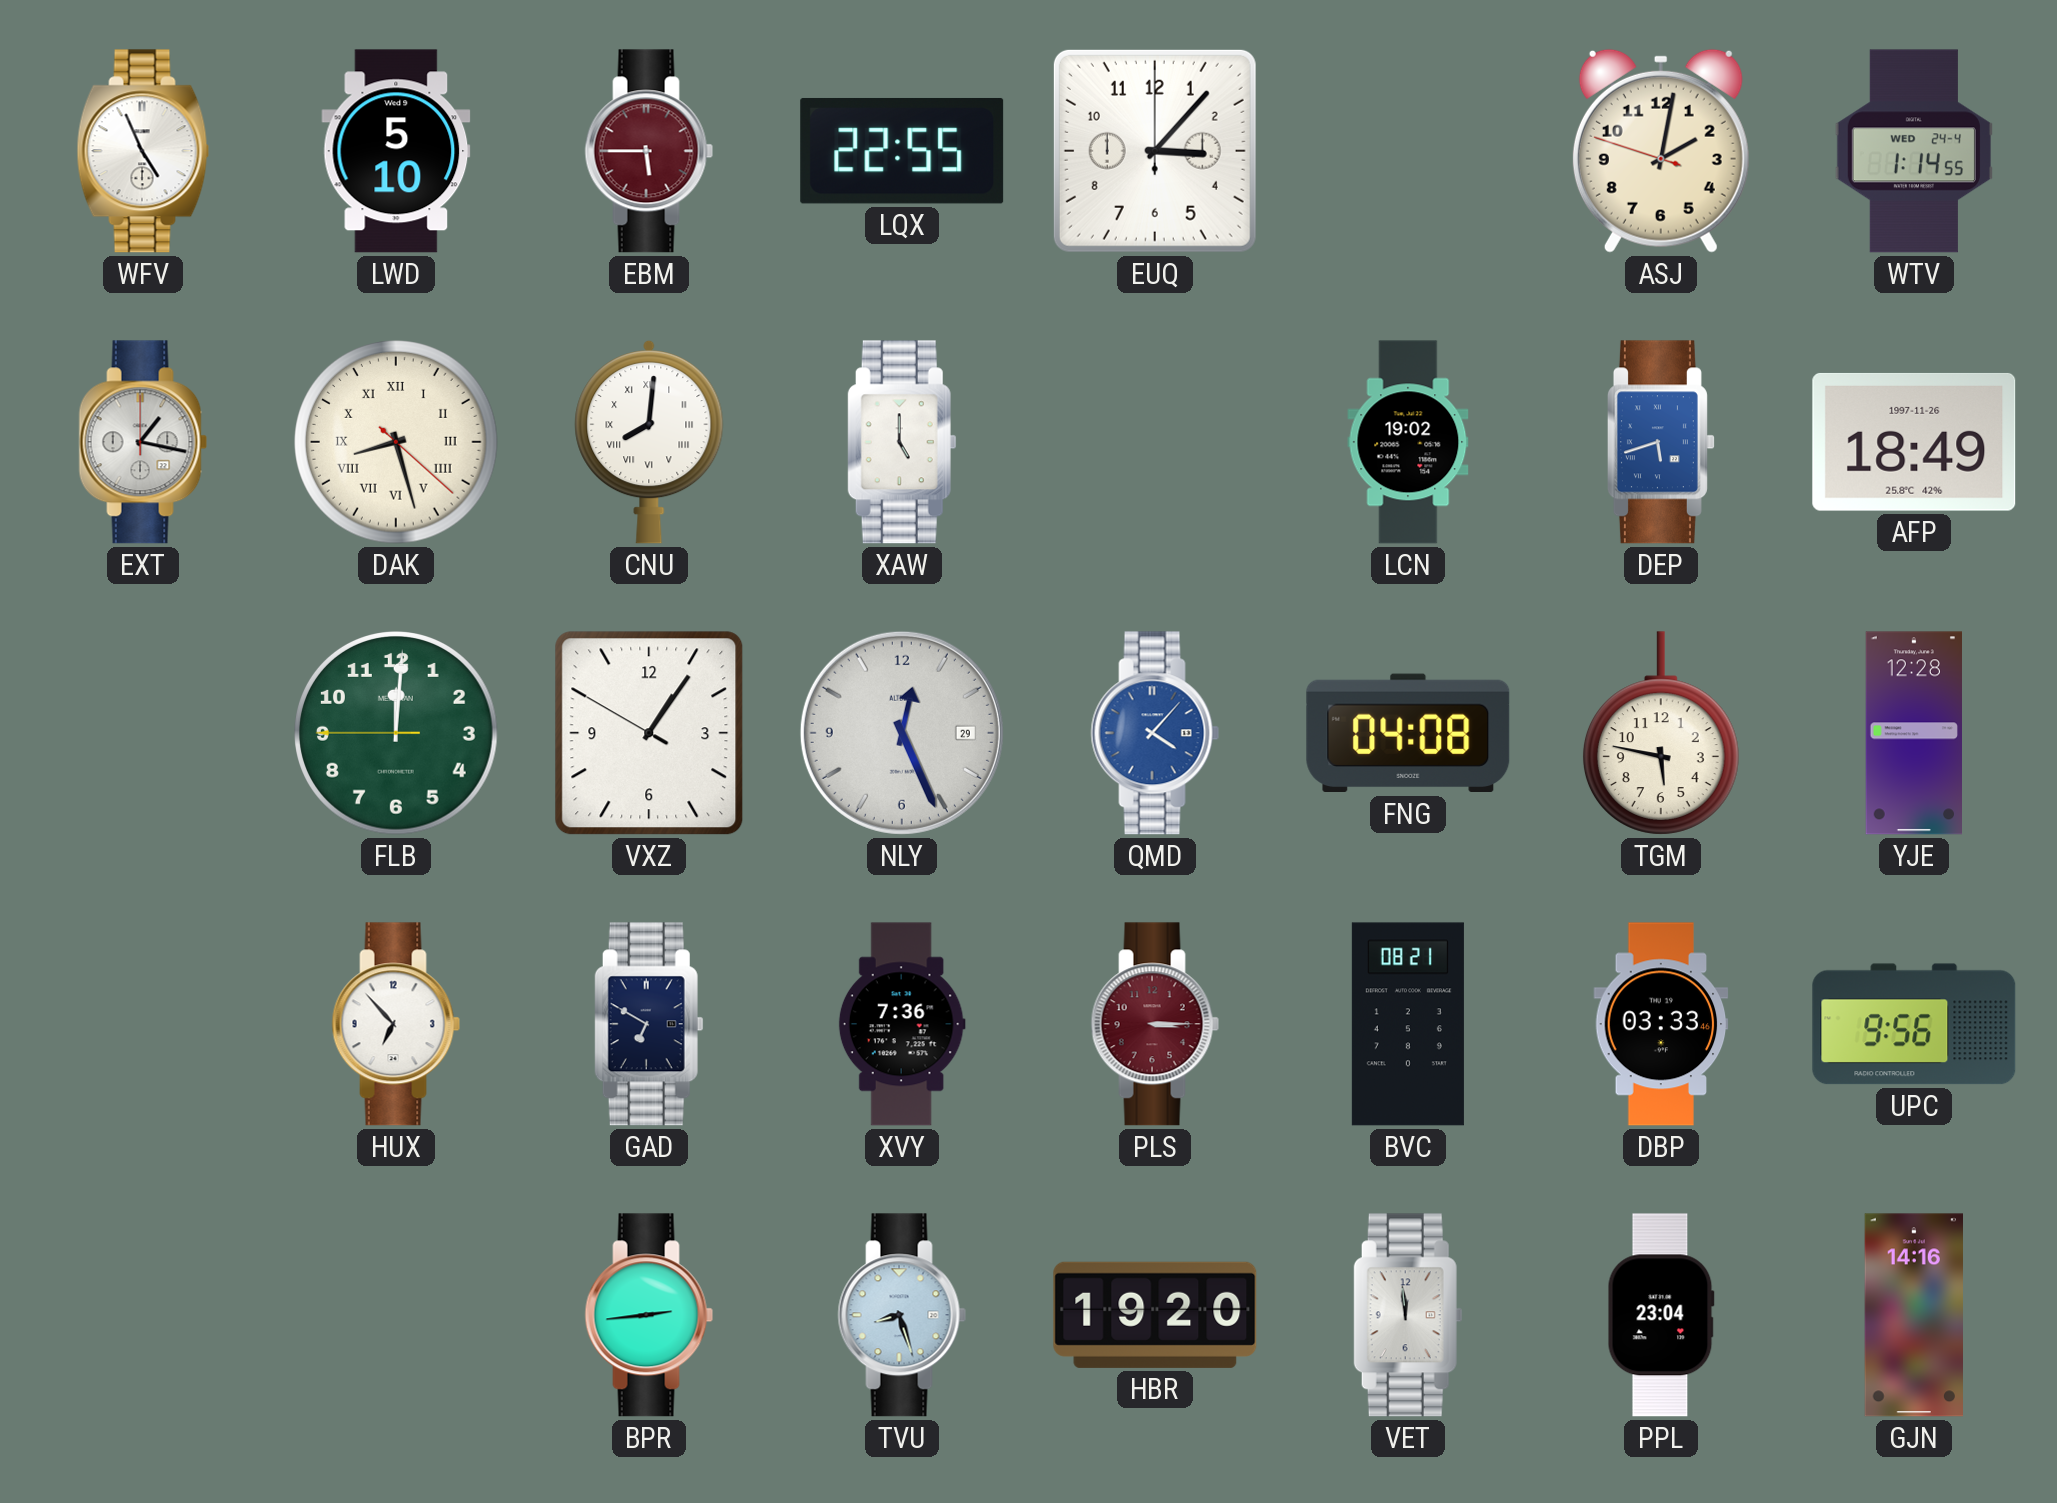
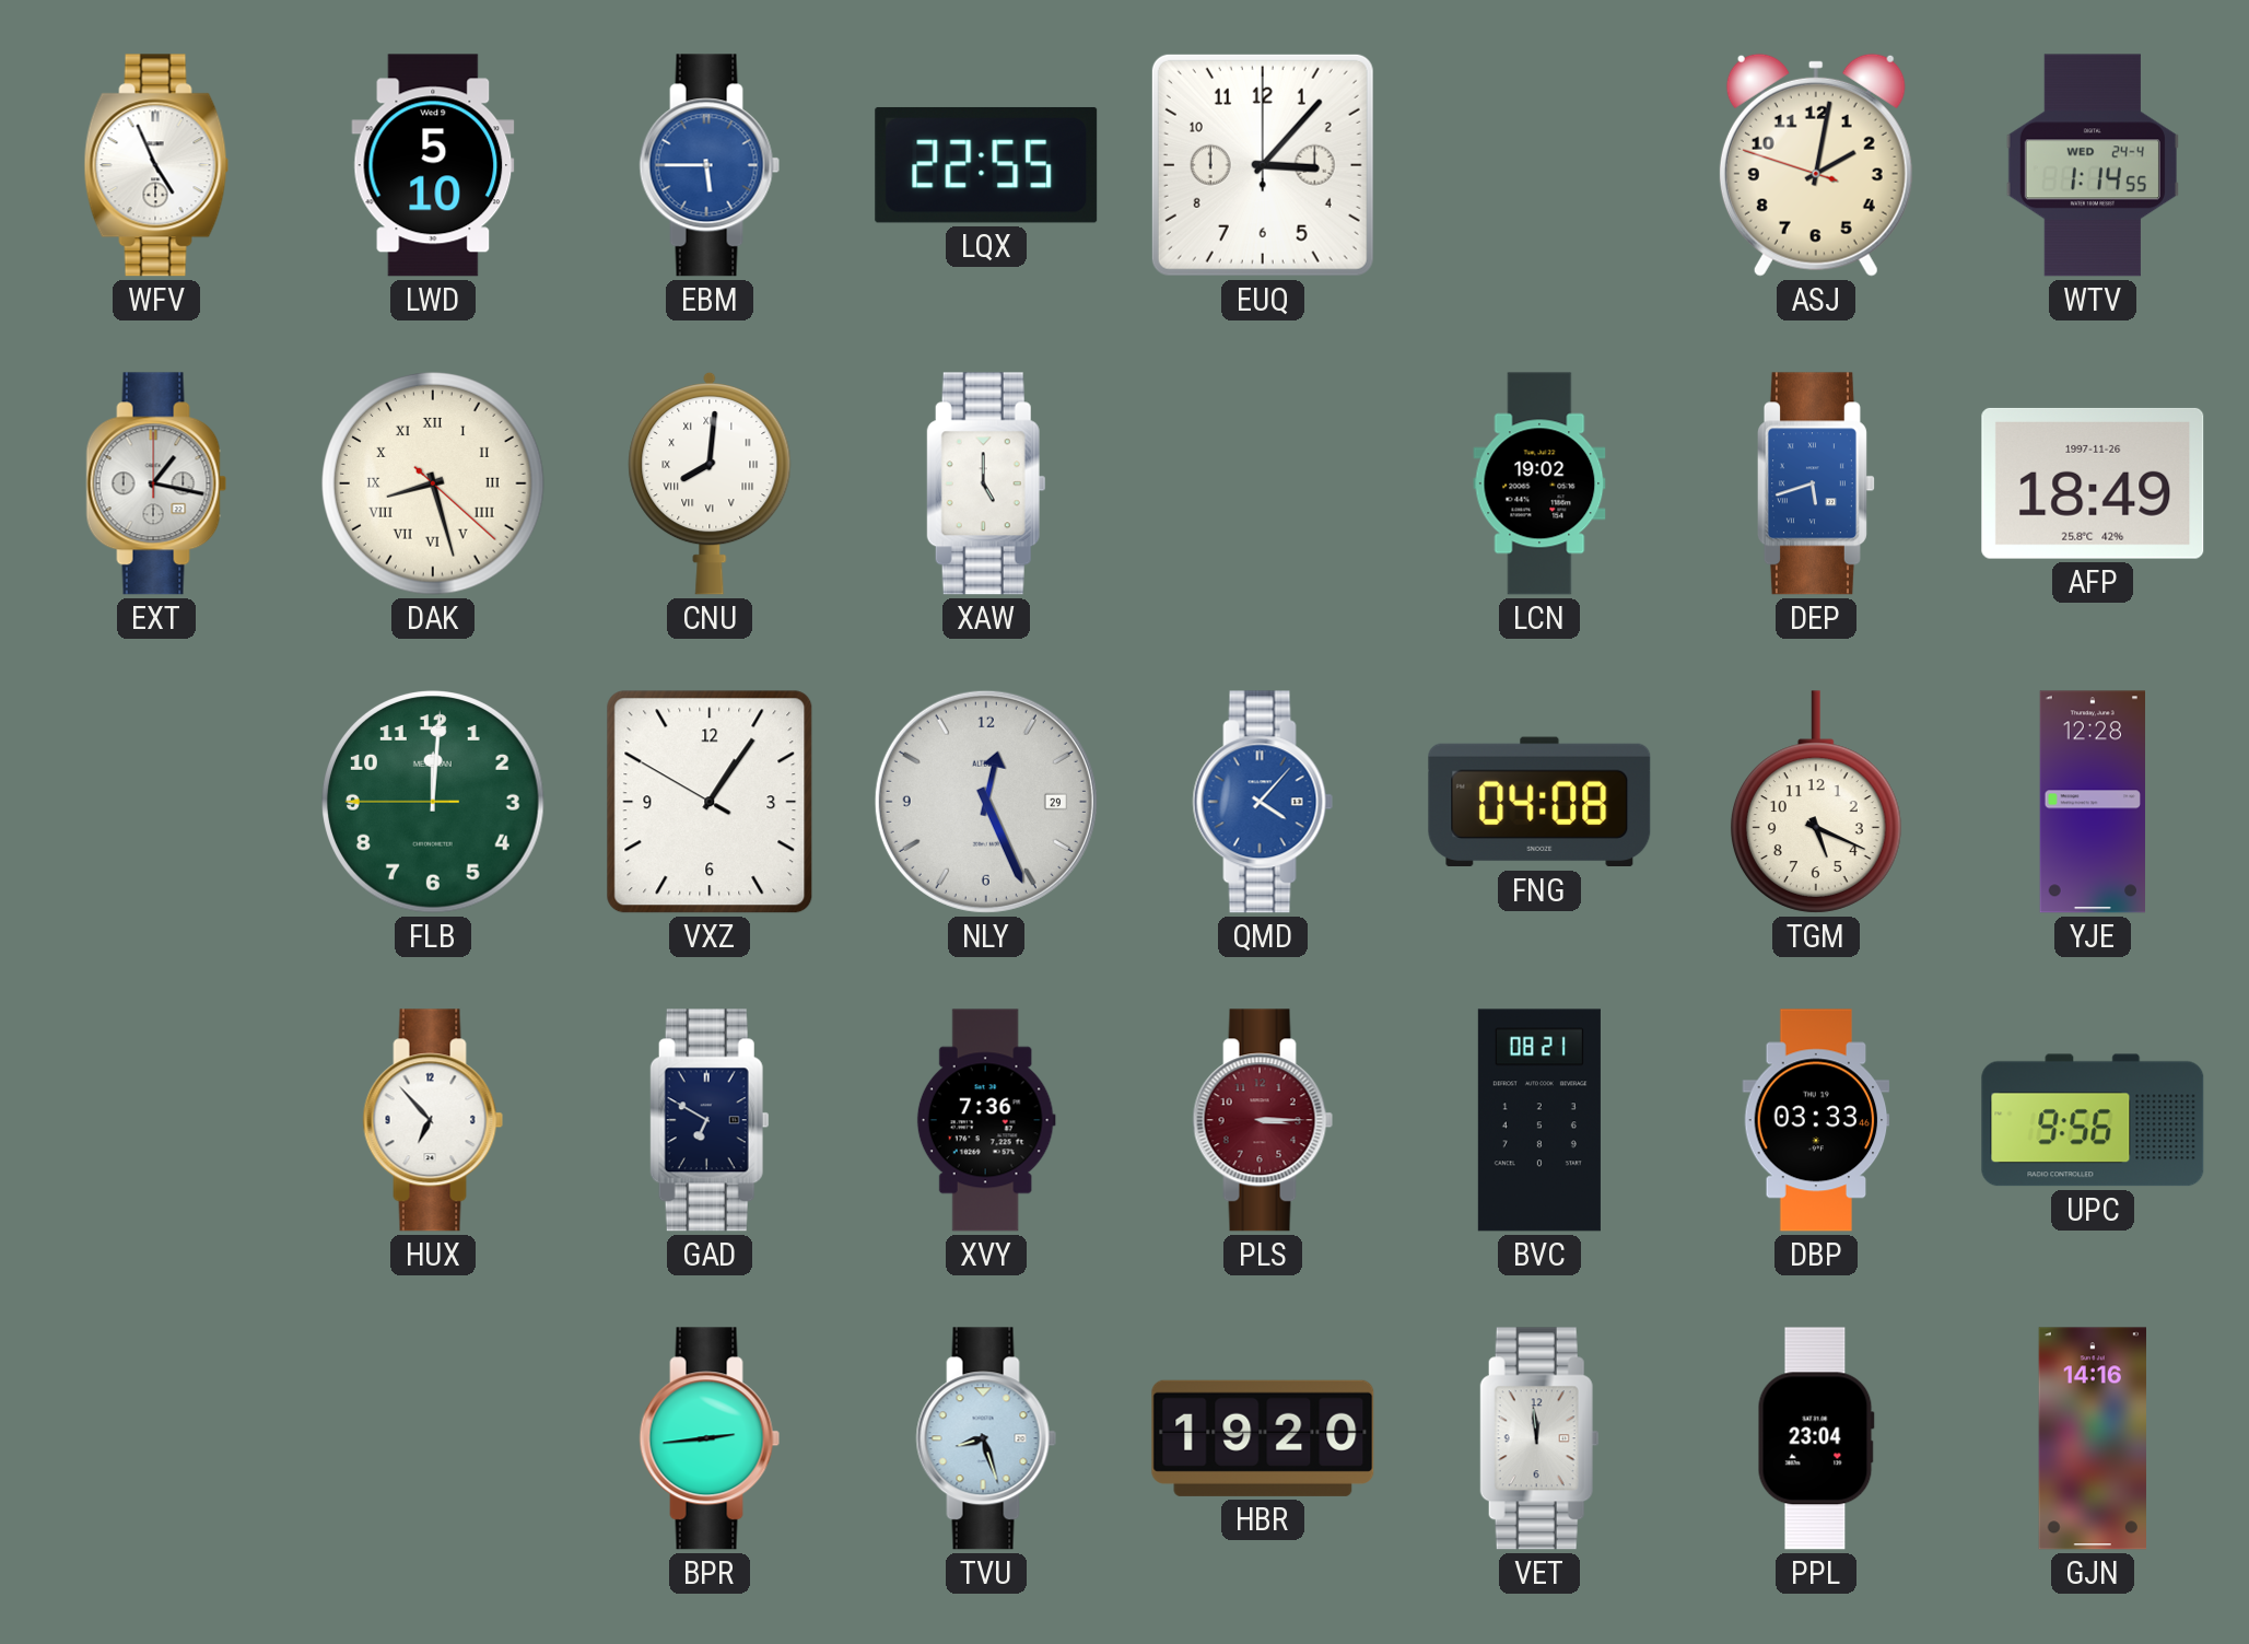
EBM dial: burgundy -> blue (710, 165)
TGM: 5:47 -> 5:19 (1816, 802)
